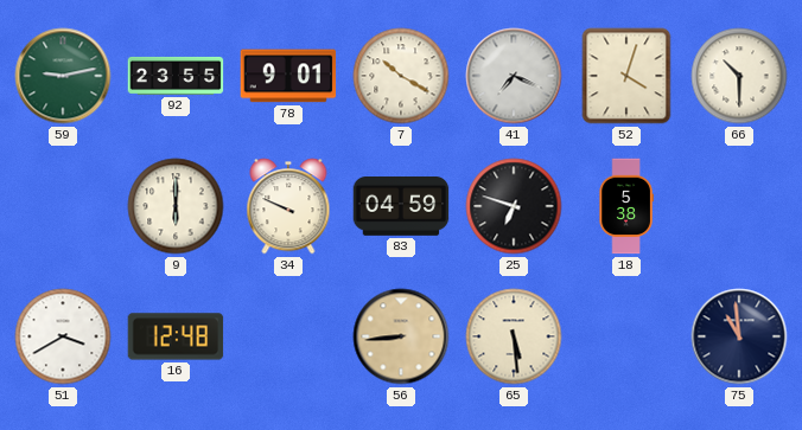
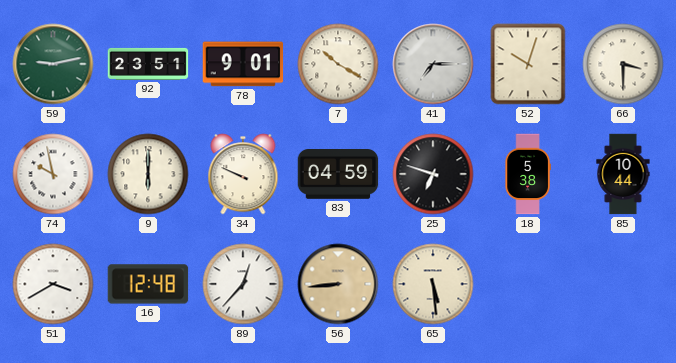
92: 23:55 -> 23:51 (148, 64)
41: 7:19 -> 7:15 (433, 64)
52: 4:03 -> 10:03 (528, 64)
66: 10:30 -> 3:30 (623, 64)
74: none -> 9:58 (53, 174)
85: none -> 10:44 (623, 174)
89: none -> 12:37 (243, 284)
75: 10:59 -> none (739, 336)
